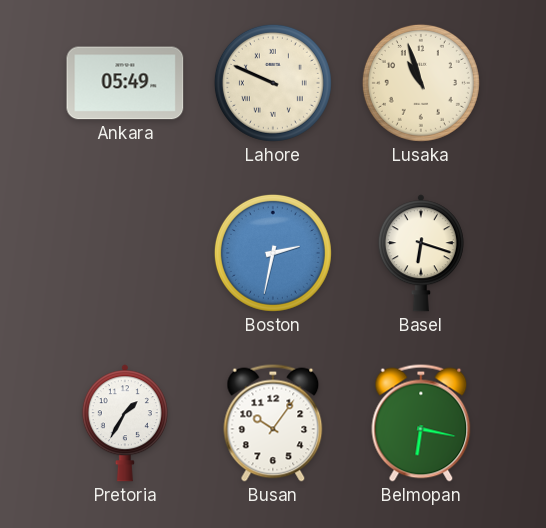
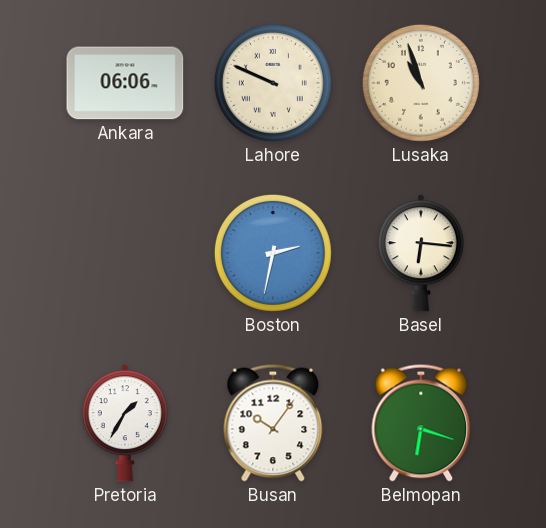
Ankara: 05:49 -> 06:06 (125, 83)
Basel: 6:18 -> 6:16 (421, 253)
Belmopan: 6:17 -> 6:18 (421, 423)
